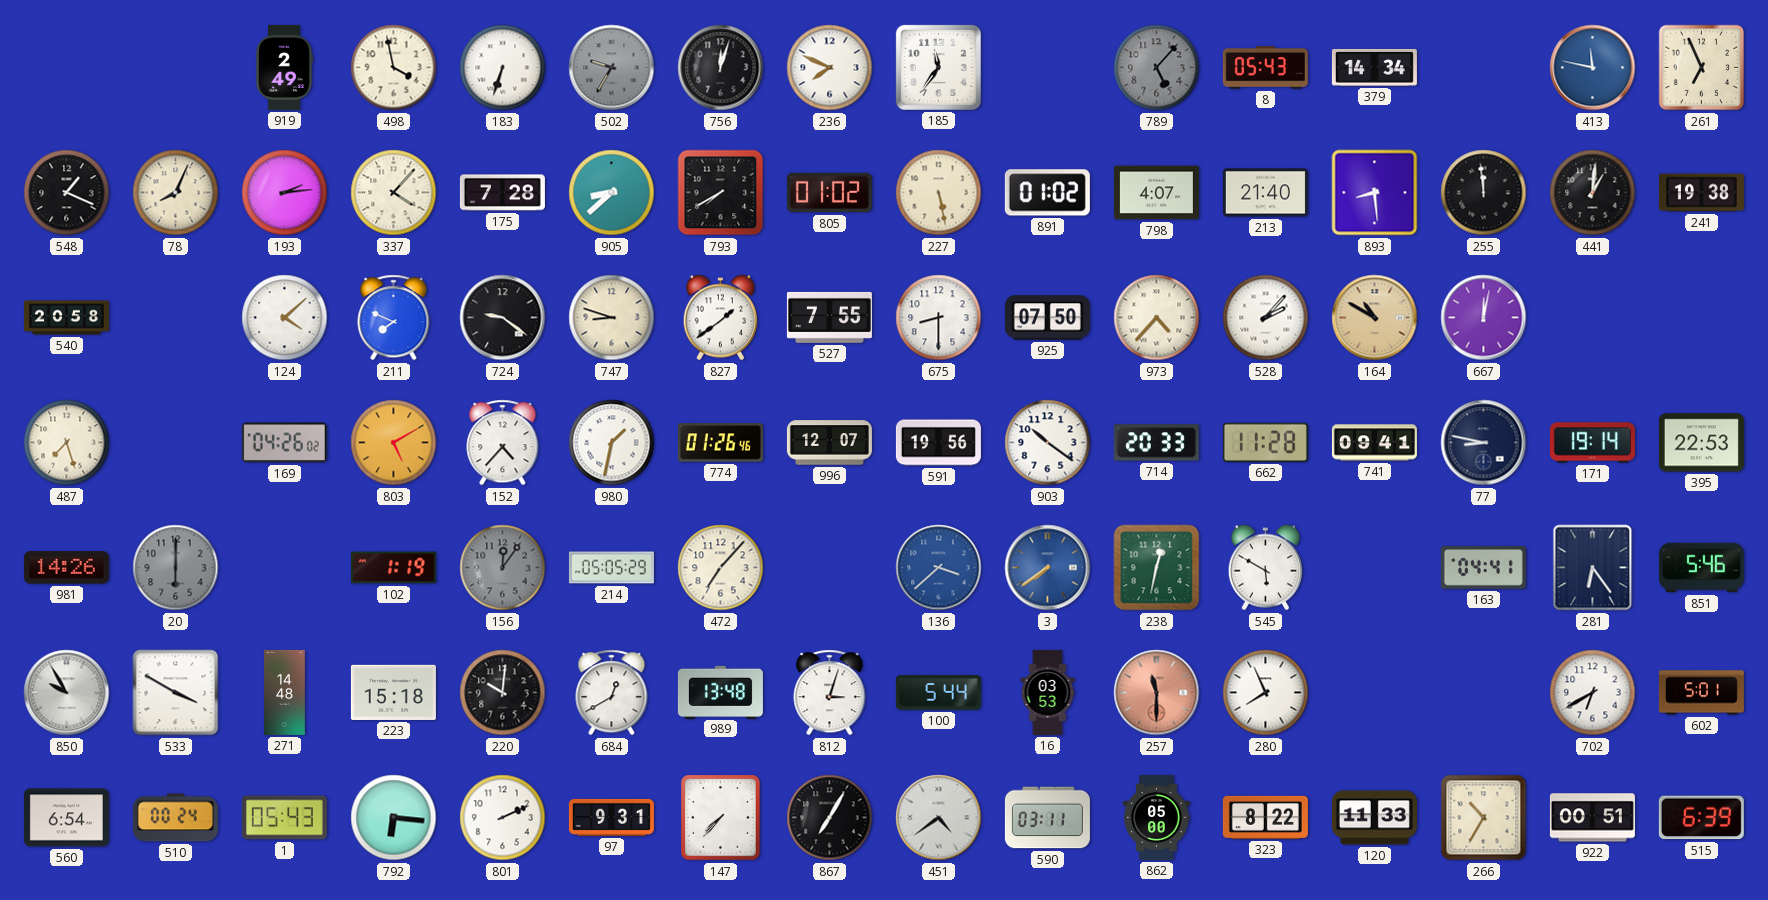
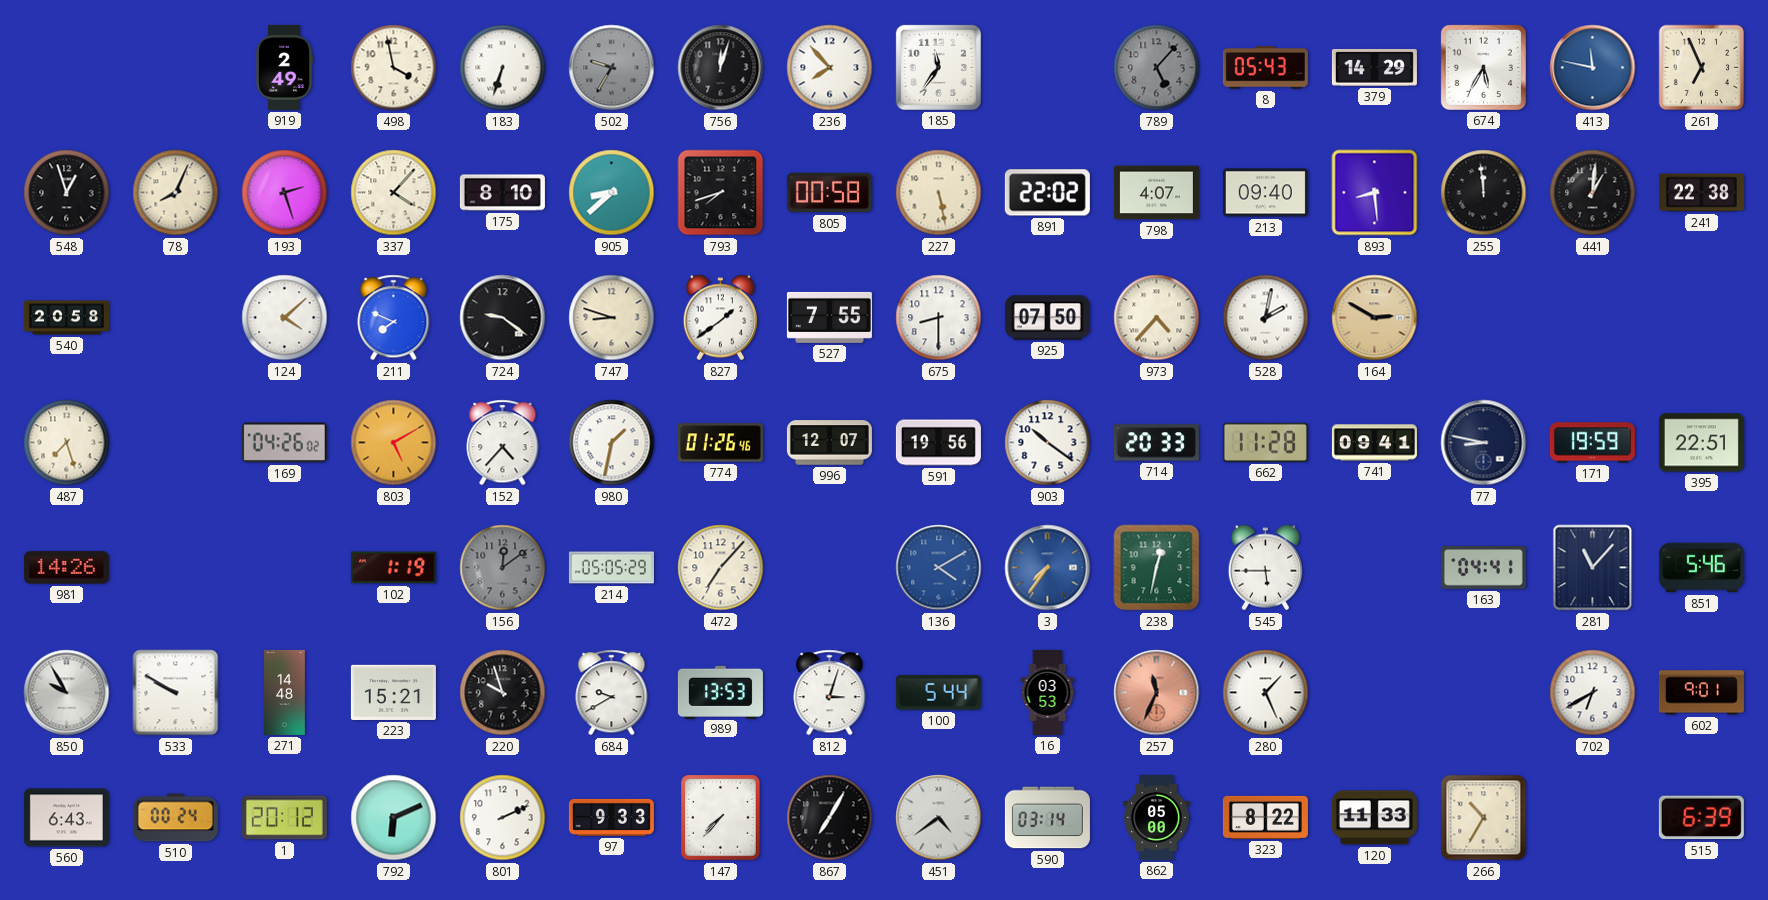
236: 7:49 -> 7:53 (830, 68)
379: 14:34 -> 14:29 (1374, 67)
674: none -> 5:35 (1483, 67)
548: 1:19 -> 12:57 (67, 193)
193: 2:14 -> 2:27 (285, 193)
175: 7:28 -> 8:10 (502, 193)
793: 7:40 -> 7:42 (721, 193)
805: 01:02 -> 00:58 (829, 193)
891: 01:02 -> 22:02 (1047, 193)
213: 21:40 -> 09:40 (1265, 193)
241: 19:38 -> 22:38 (1701, 193)
528: 2:07 -> 2:02 (1266, 318)
164: 10:50 -> 2:50 (1375, 318)
667: 12:02 -> none (1484, 318)
171: 19:14 -> 19:59 (1592, 443)
395: 22:53 -> 22:51 (1701, 443)
20: 6:00 -> none (176, 568)
156: 12:06 -> 12:09 (503, 568)
136: 3:38 -> 4:10 (939, 568)
3: 7:39 -> 7:36 (1048, 568)
545: 5:50 -> 5:45 (1265, 568)
281: 6:24 -> 11:07 (1593, 568)
533: 3:50 -> 9:50 (176, 693)
223: 15:18 -> 15:21 (393, 692)
220: 10:01 -> 9:57 (503, 693)
684: 12:40 -> 9:40 (612, 693)
989: 13:48 -> 13:53 (720, 692)
257: 11:30 -> 11:34 (1157, 693)
280: 7:56 -> 1:26 (1266, 693)
602: 5:01 -> 9:01 (1701, 693)
560: 6:54 -> 6:43 (66, 818)
1: 05:43 -> 20:12 (284, 818)
792: 6:16 -> 6:11 (394, 818)
97: 9:31 -> 9:33 (611, 817)
590: 03:11 -> 03:14 (1047, 818)
922: 00:51 -> none (1592, 818)
